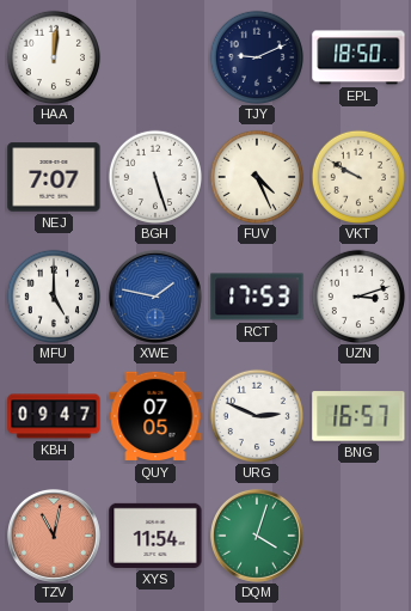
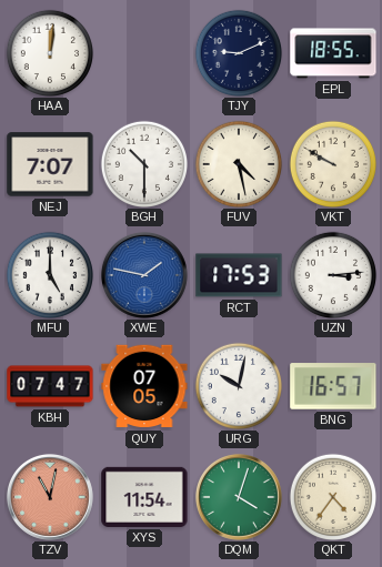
EPL: 18:50 -> 18:55 (333, 53)
BGH: 5:27 -> 10:30 (143, 163)
FUV: 4:26 -> 4:28 (238, 163)
UZN: 3:12 -> 3:14 (332, 274)
KBH: 09:47 -> 07:47 (50, 386)
URG: 2:49 -> 10:02 (238, 385)
QKT: none -> 4:36 (332, 496)
